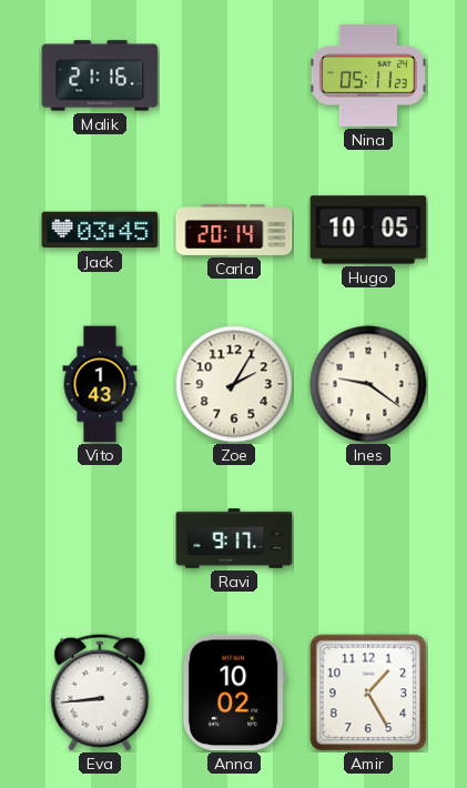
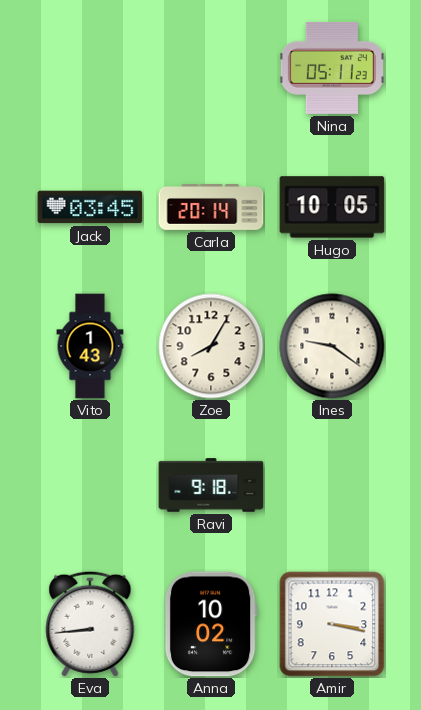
Malik: 21:16 -> none (100, 75)
Zoe: 2:05 -> 8:05 (211, 346)
Ravi: 9:17 -> 9:18 (211, 485)
Amir: 1:25 -> 3:17 (332, 624)
